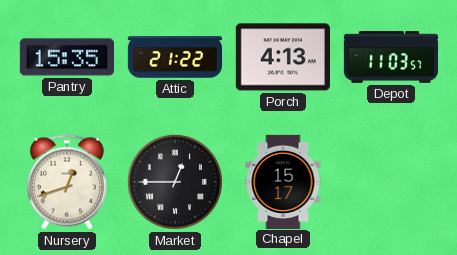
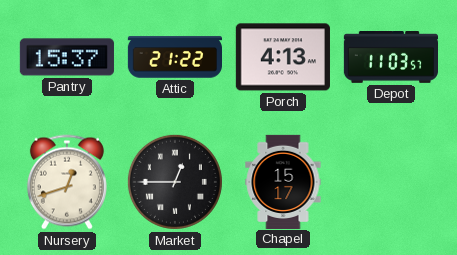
Pantry: 15:35 -> 15:37 (67, 57)
